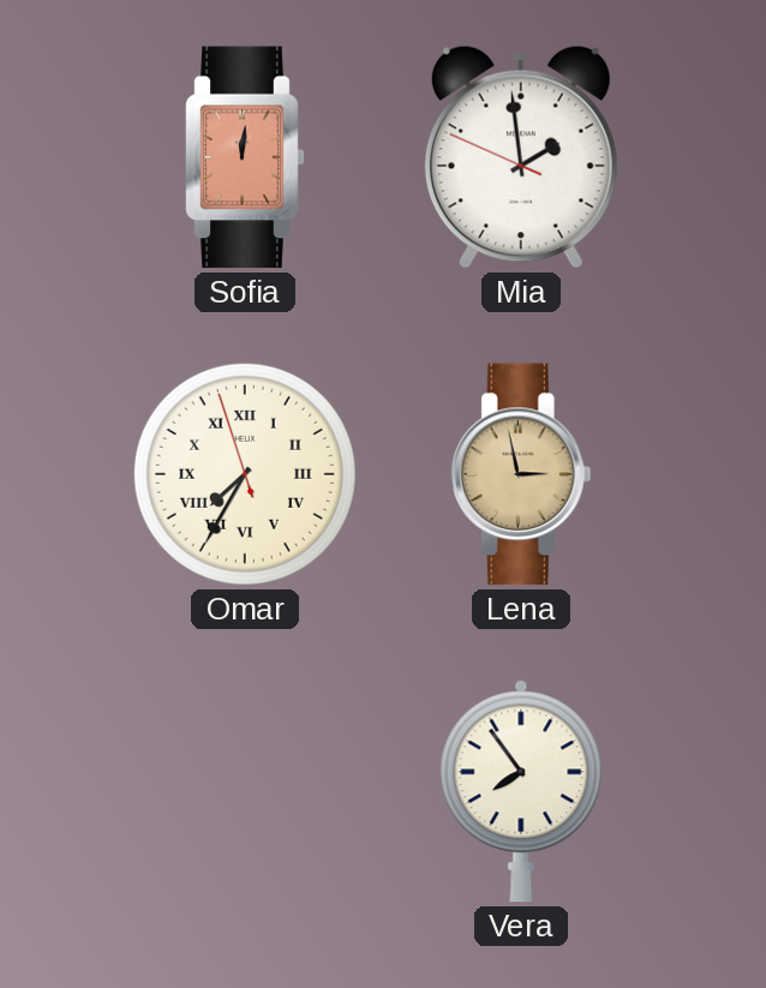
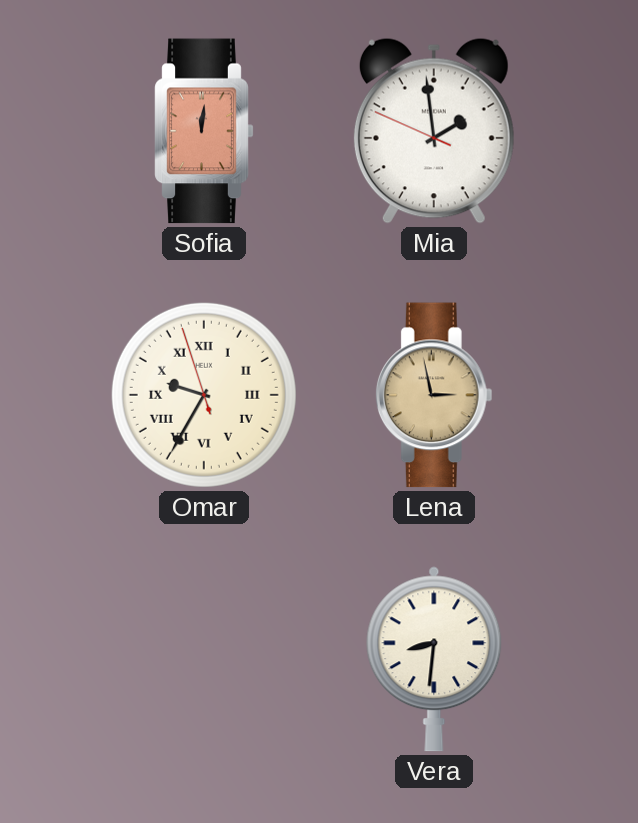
Omar: 7:34 -> 9:34 (204, 395)
Vera: 7:54 -> 8:31 (434, 659)
